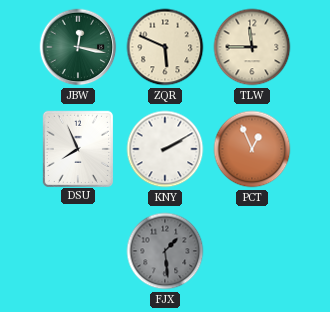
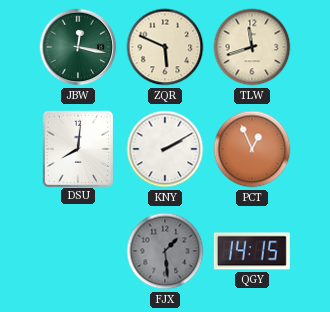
TLW: 11:45 -> 11:42 (252, 47)
DSU: 7:56 -> 8:01 (77, 148)
QGY: none -> 14:15 (252, 251)
